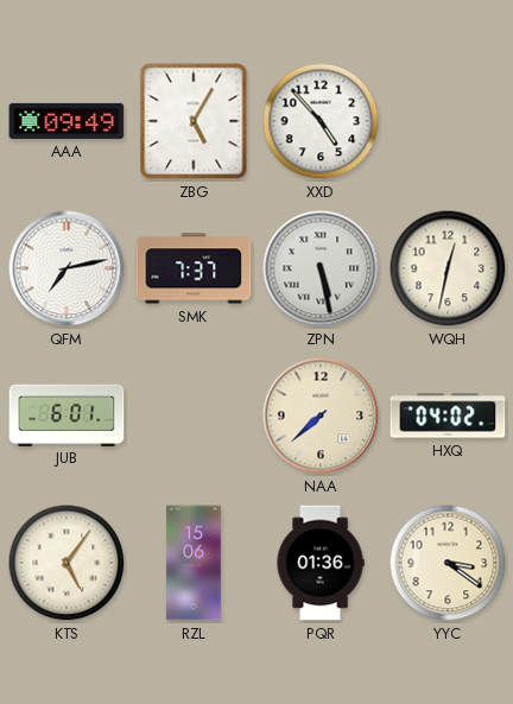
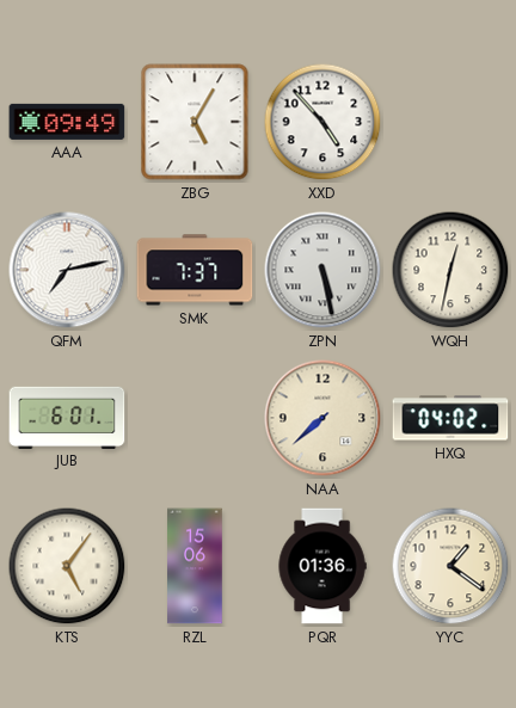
YYC: 3:21 -> 1:21 (450, 566)
